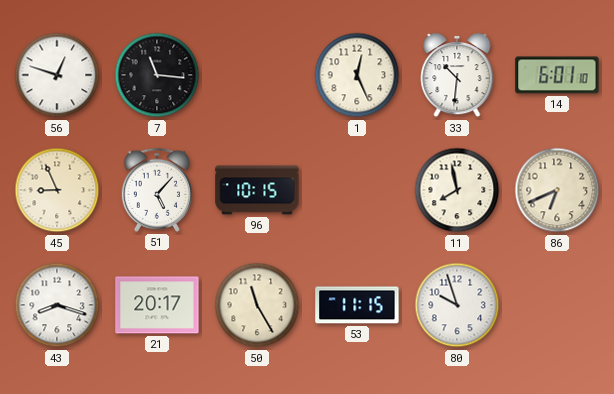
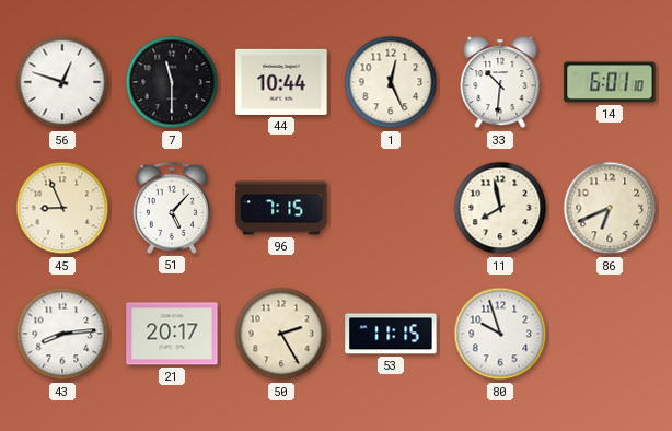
7: 11:16 -> 11:30 (172, 82)
44: none -> 10:44 (281, 82)
96: 10:15 -> 7:15 (281, 208)
43: 8:18 -> 8:14 (62, 334)
50: 11:25 -> 2:25 (281, 334)
